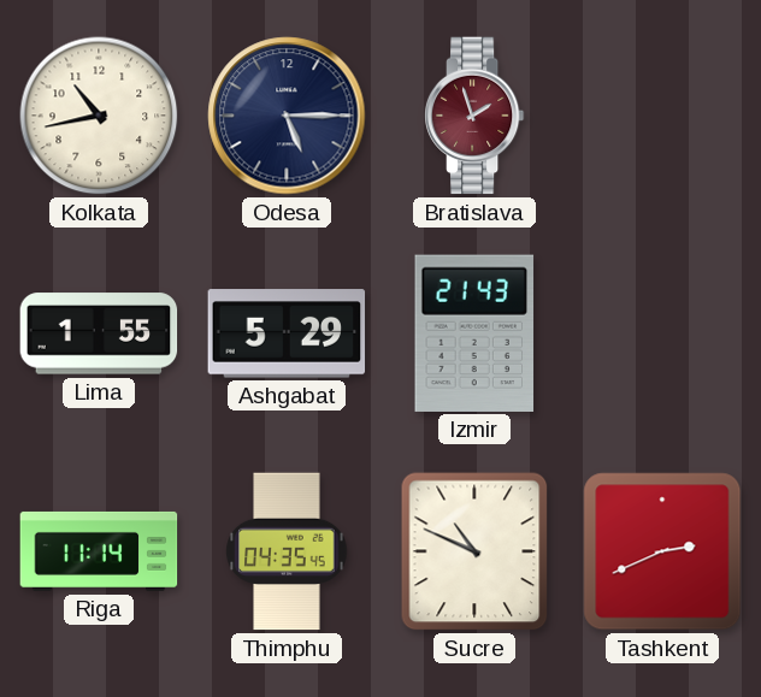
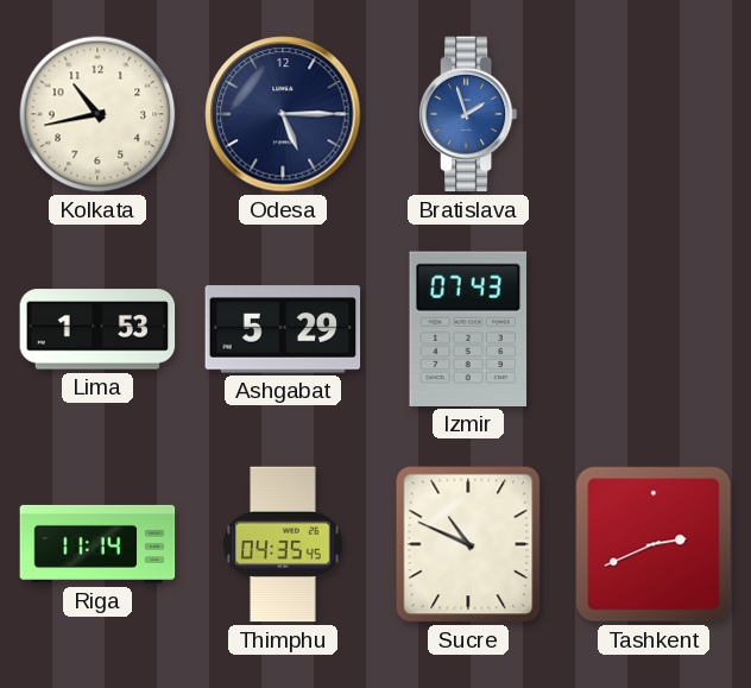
Bratislava dial: burgundy -> blue (468, 114)
Lima: 1:55 -> 1:53 (97, 329)
Izmir: 21:43 -> 07:43 (468, 329)
